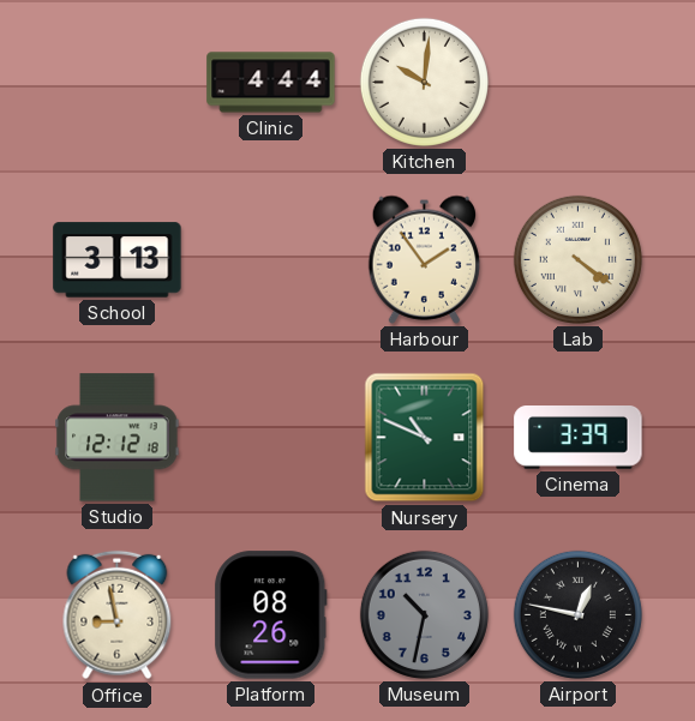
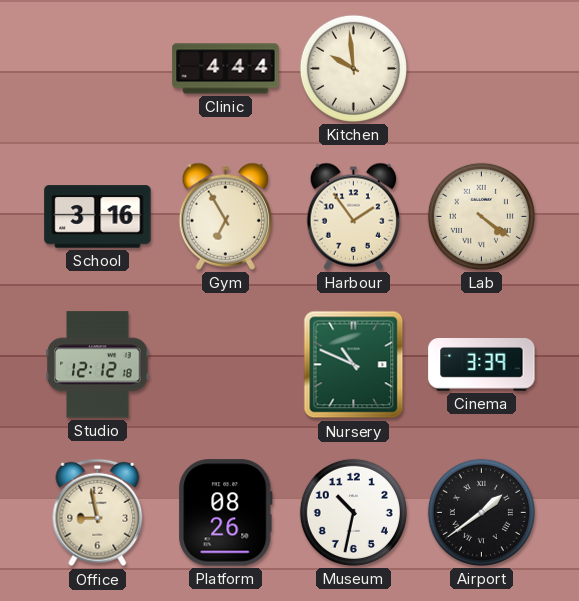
Kitchen: 10:01 -> 9:59 (353, 68)
School: 3:13 -> 3:16 (98, 217)
Gym: none -> 6:55 (226, 216)
Museum dial: grey -> white (353, 512)
Airport: 12:47 -> 1:39 (481, 512)
